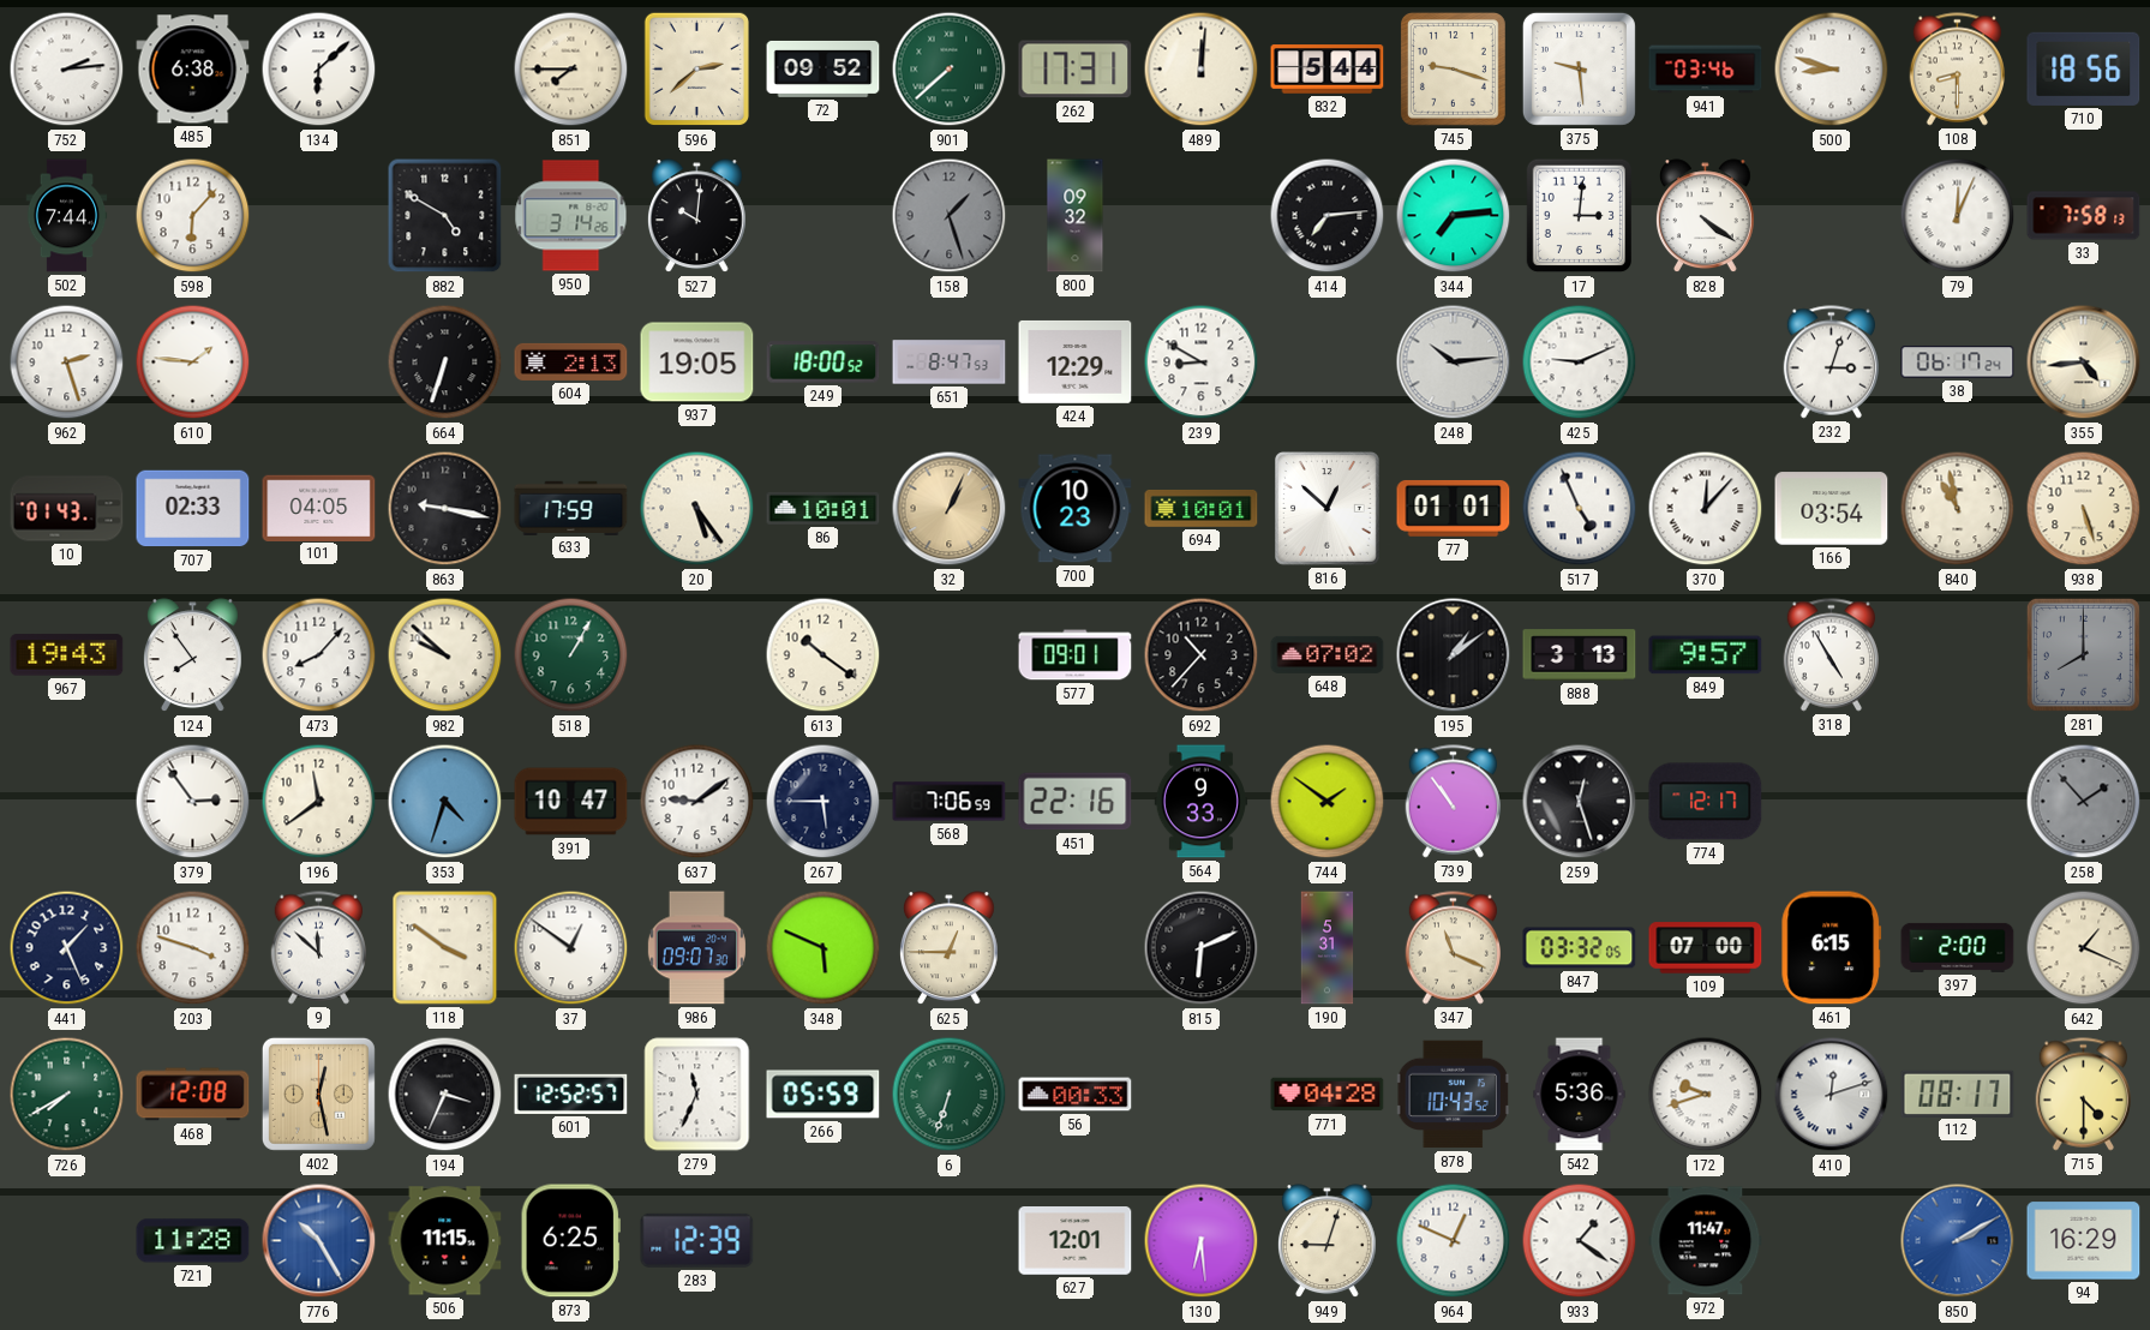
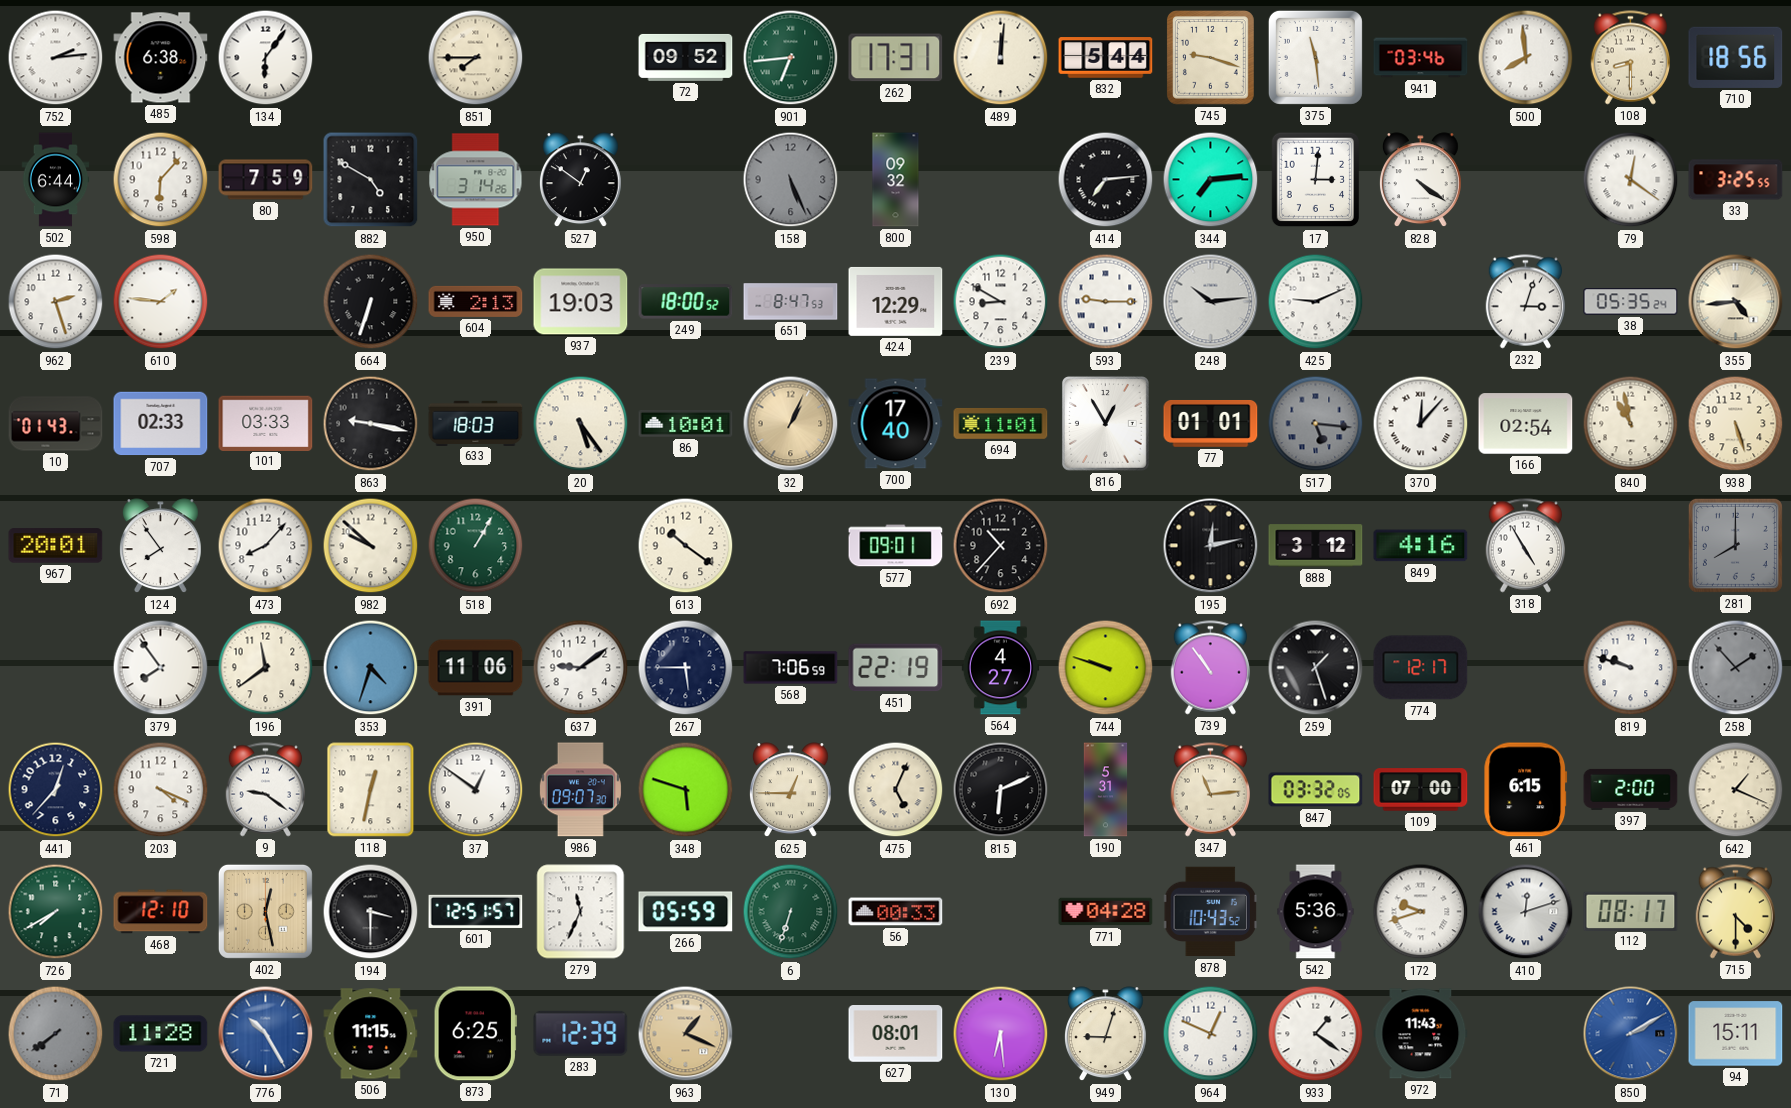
134: 6:08 -> 6:06 (266, 58)
596: 2:38 -> none (697, 70)
901: 7:38 -> 6:44 (791, 58)
375: 9:29 -> 11:29 (1315, 57)
500: 8:48 -> 7:59 (1526, 58)
502: 7:44 -> 6:44 (56, 180)
80: none -> 7:59 (266, 180)
527: 10:01 -> 12:51 (580, 180)
158: 1:27 -> 5:26 (791, 180)
79: 12:04 -> 12:21 (1631, 180)
33: 7:58 -> 3:25 (1736, 180)
937: 19:05 -> 19:03 (581, 302)
593: none -> 9:15 (1106, 302)
38: 06:17 -> 05:35 (1631, 302)
101: 04:05 -> 03:33 (266, 423)
633: 17:59 -> 18:03 (476, 423)
700: 10:23 -> 17:40 (896, 424)
694: 10:01 -> 11:01 (1001, 424)
816: 12:52 -> 12:55 (1105, 423)
517: 4:56 -> 5:16 (1316, 424)
517 dial: white -> grey (1316, 424)
166: 03:54 -> 02:54 (1526, 424)
967: 19:43 -> 20:01 (56, 546)
648: 07:02 -> none (1328, 654)
195: 1:09 -> 12:13 (1211, 546)
888: 3:13 -> 3:12 (1316, 546)
849: 9:57 -> 4:16 (1421, 546)
379: 2:54 -> 7:54 (161, 668)
391: 10:47 -> 11:06 (476, 668)
451: 22:16 -> 22:19 (896, 668)
564: 9:33 -> 4:27 (1001, 668)
744: 1:51 -> 9:48 (1106, 668)
259: 12:27 -> 1:27 (1316, 668)
819: none -> 9:48 (1631, 668)
441: 1:26 -> 12:37 (56, 790)
203: 3:48 -> 4:19 (161, 790)
9: 11:52 -> 9:21 (265, 790)
118: 3:51 -> 12:32 (371, 790)
348: 5:49 -> 5:48 (686, 790)
475: none -> 5:04 (896, 790)
347: 11:19 -> 11:14 (1210, 790)
468: 12:08 -> 12:10 (161, 912)
194: 3:34 -> 3:30 (371, 912)
601: 12:52 -> 12:51 (476, 911)
71: none -> 7:39 (56, 1034)
963: none -> 1:19 (686, 1034)
627: 12:01 -> 08:01 (896, 1034)
972: 11:47 -> 11:43 (1421, 1034)
94: 16:29 -> 15:11 (1736, 1034)
